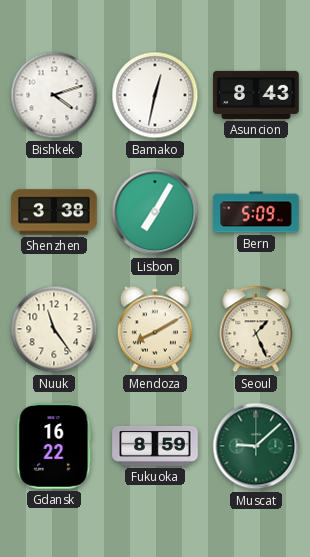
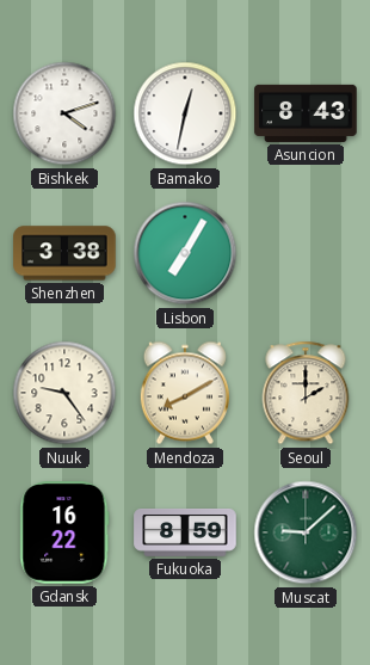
Bern: 5:09 -> none (256, 212)
Nuuk: 11:24 -> 9:24 (64, 393)
Seoul: 1:26 -> 2:00 (306, 393)
